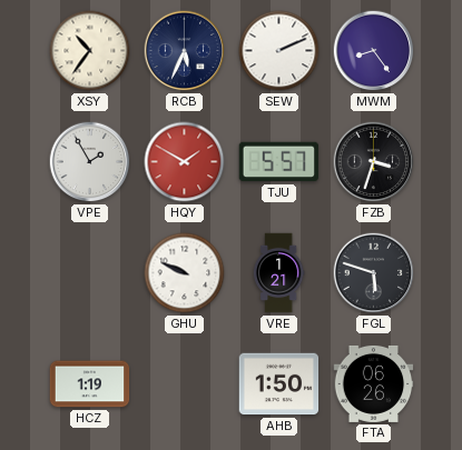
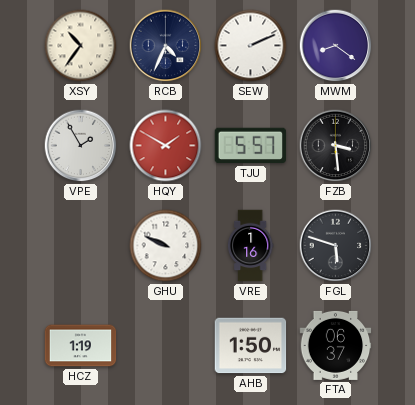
RCB: 5:34 -> 4:34 (166, 46)
MWM: 8:24 -> 8:21 (336, 46)
FZB: 3:33 -> 3:29 (336, 146)
VRE: 1:21 -> 1:16 (250, 246)
FTA: 06:26 -> 06:37 (336, 345)
